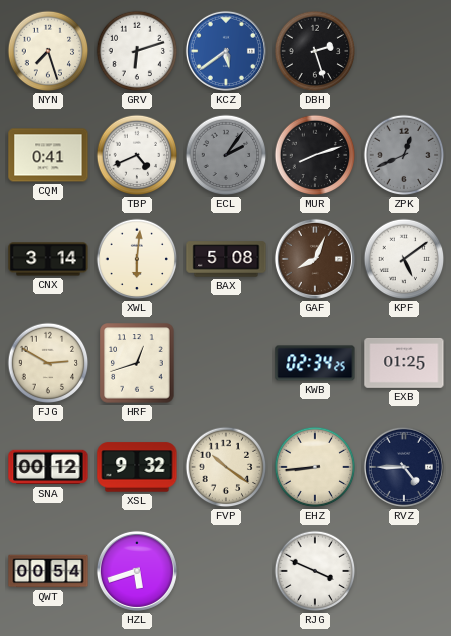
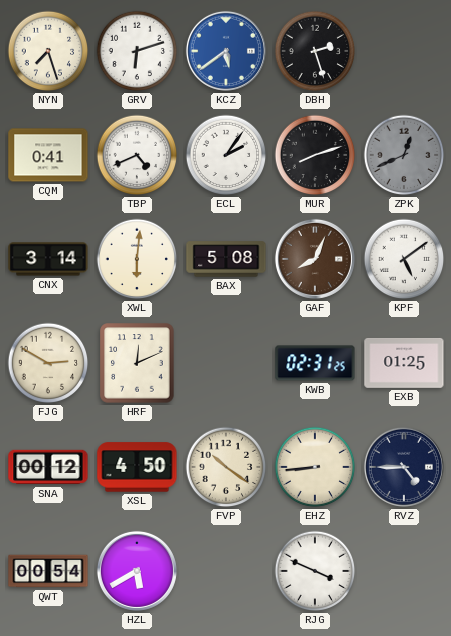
ECL dial: grey -> white (226, 155)
HRF: 12:42 -> 12:11 (137, 363)
KWB: 02:34 -> 02:31 (315, 363)
XSL: 9:32 -> 4:50 (137, 467)
HZL: 5:42 -> 5:40 (137, 571)
